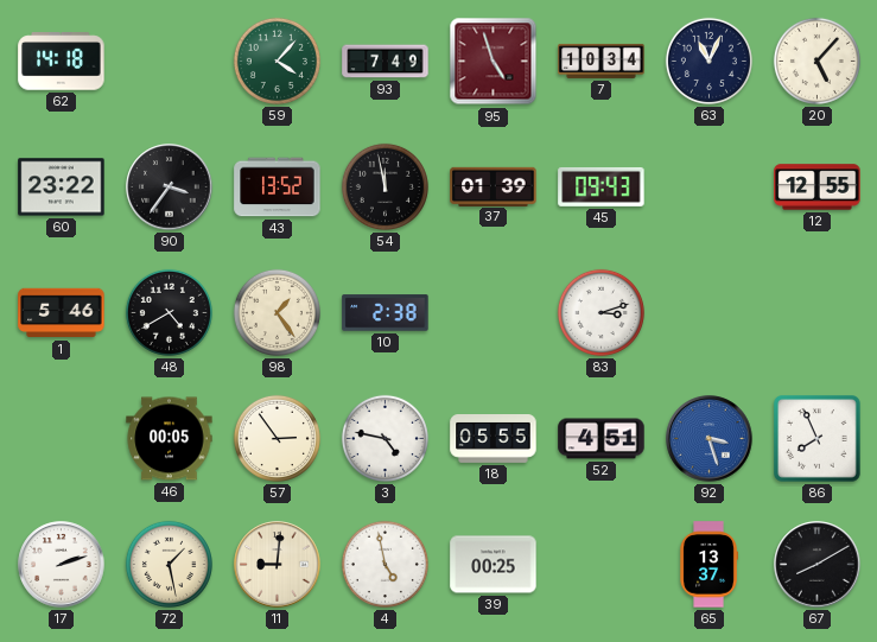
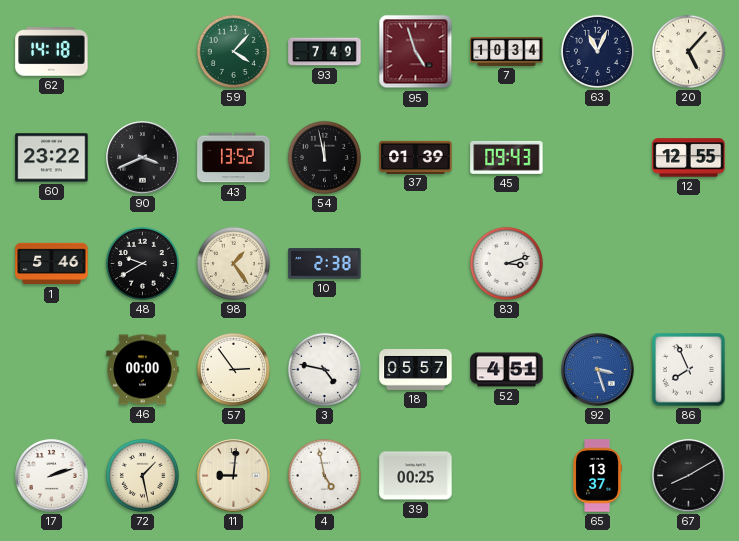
90: 3:36 -> 3:41 (143, 158)
48: 4:40 -> 9:40 (142, 263)
46: 00:05 -> 00:00 (143, 370)
18: 05:55 -> 05:57 (416, 370)
